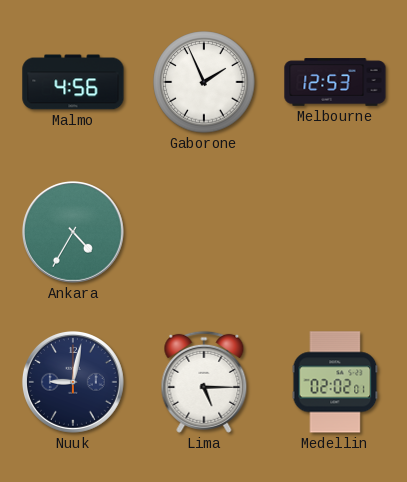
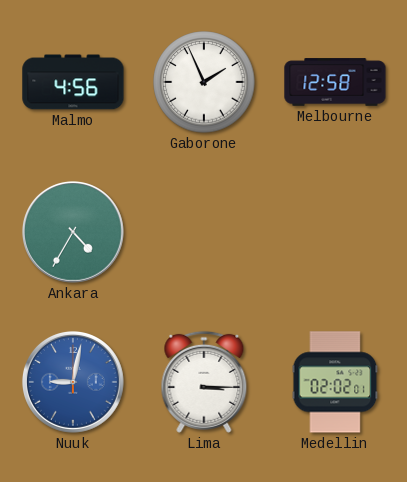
Melbourne: 12:53 -> 12:58 (335, 82)
Nuuk dial: navy -> blue (73, 382)
Lima: 5:15 -> 3:15 (204, 382)
